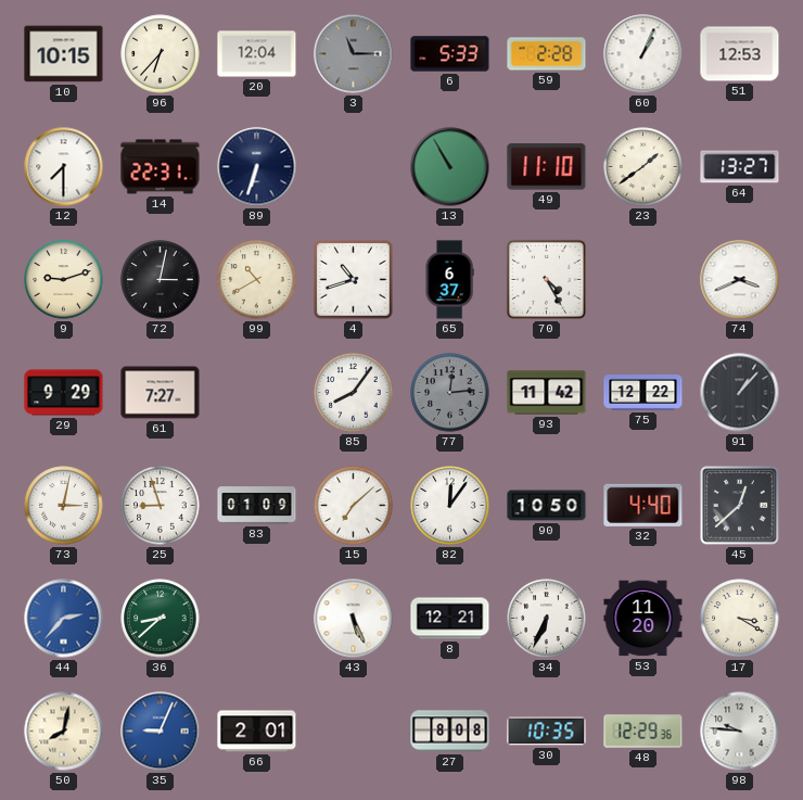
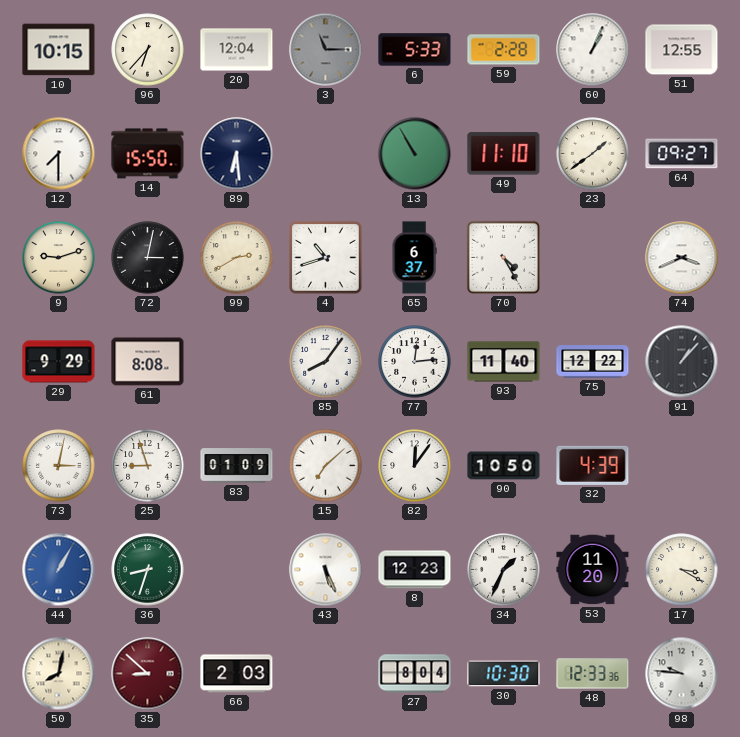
51: 12:53 -> 12:55 (682, 50)
14: 22:31 -> 15:50 (148, 154)
89: 6:33 -> 6:29 (237, 154)
64: 13:27 -> 09:27 (682, 154)
99: 10:40 -> 2:40 (237, 258)
61: 7:27 -> 8:08 (148, 362)
77 dial: grey -> white (415, 362)
93: 11:42 -> 11:40 (504, 362)
32: 4:40 -> 4:39 (593, 465)
45: 12:38 -> none (740, 506)
44: 2:37 -> 1:05 (59, 570)
36: 8:38 -> 8:33 (148, 570)
8: 12:21 -> 12:23 (415, 570)
34: 6:34 -> 1:34 (504, 570)
35: 9:04 -> 8:52 (148, 674)
35 dial: blue -> burgundy (148, 674)
66: 2:01 -> 2:03 (237, 674)
27: 8:08 -> 8:04 (415, 674)
30: 10:35 -> 10:30 (504, 674)
48: 12:29 -> 12:33 (593, 674)
